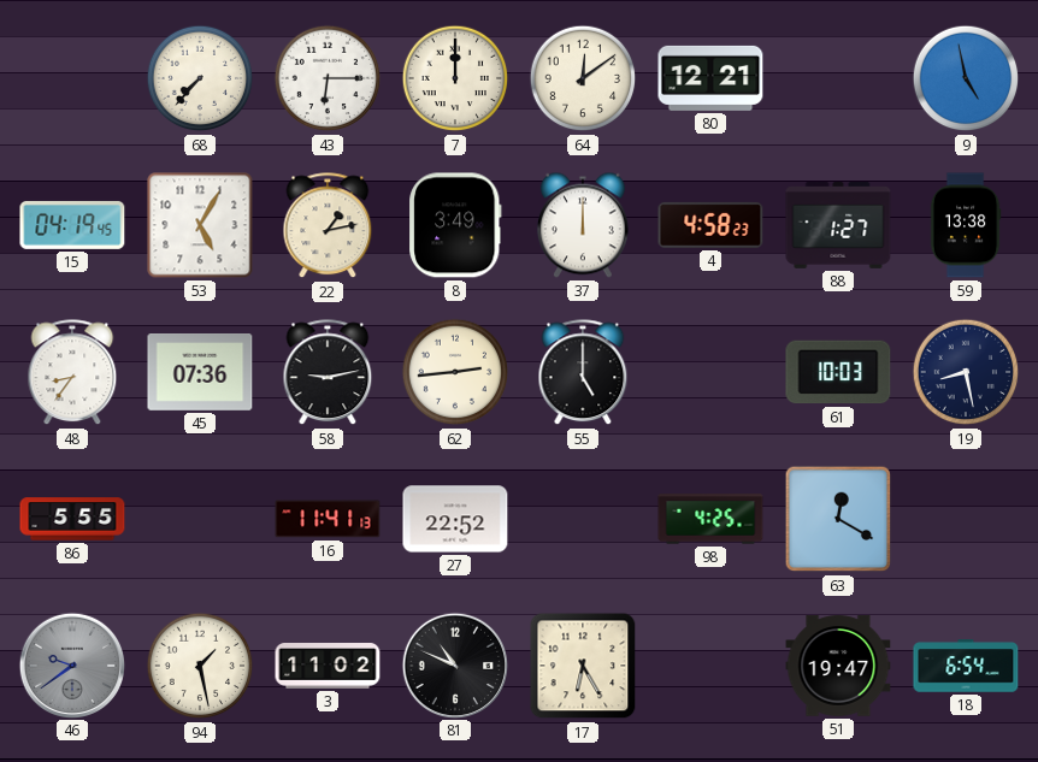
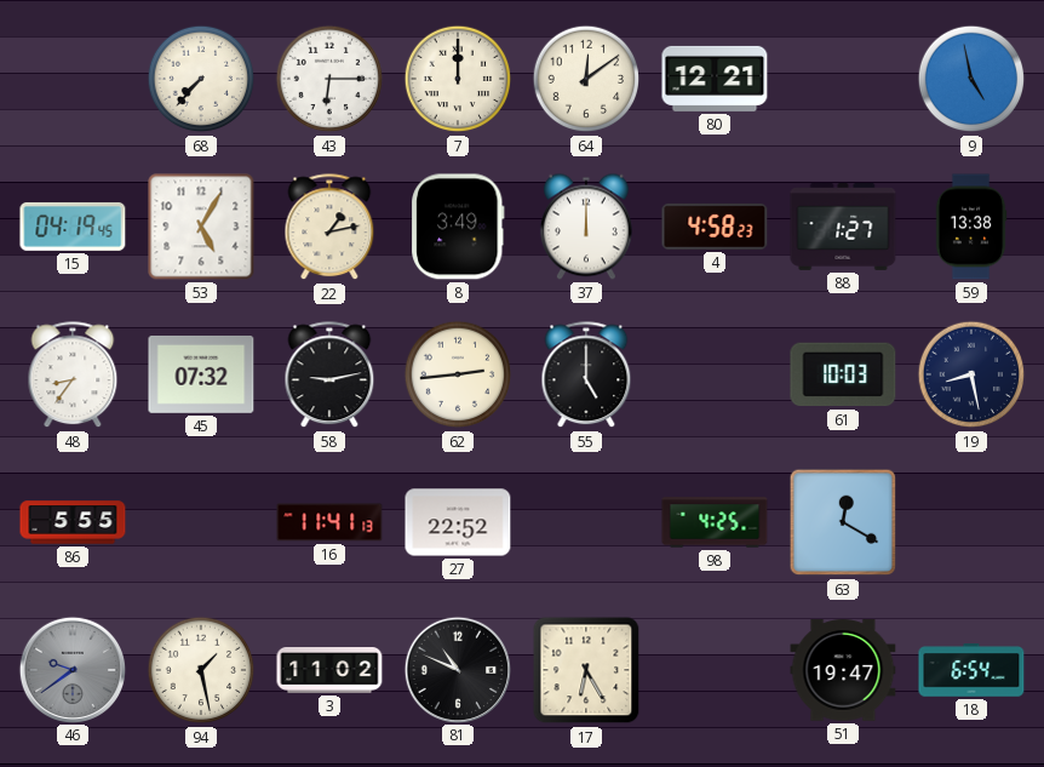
45: 07:36 -> 07:32 (201, 376)
